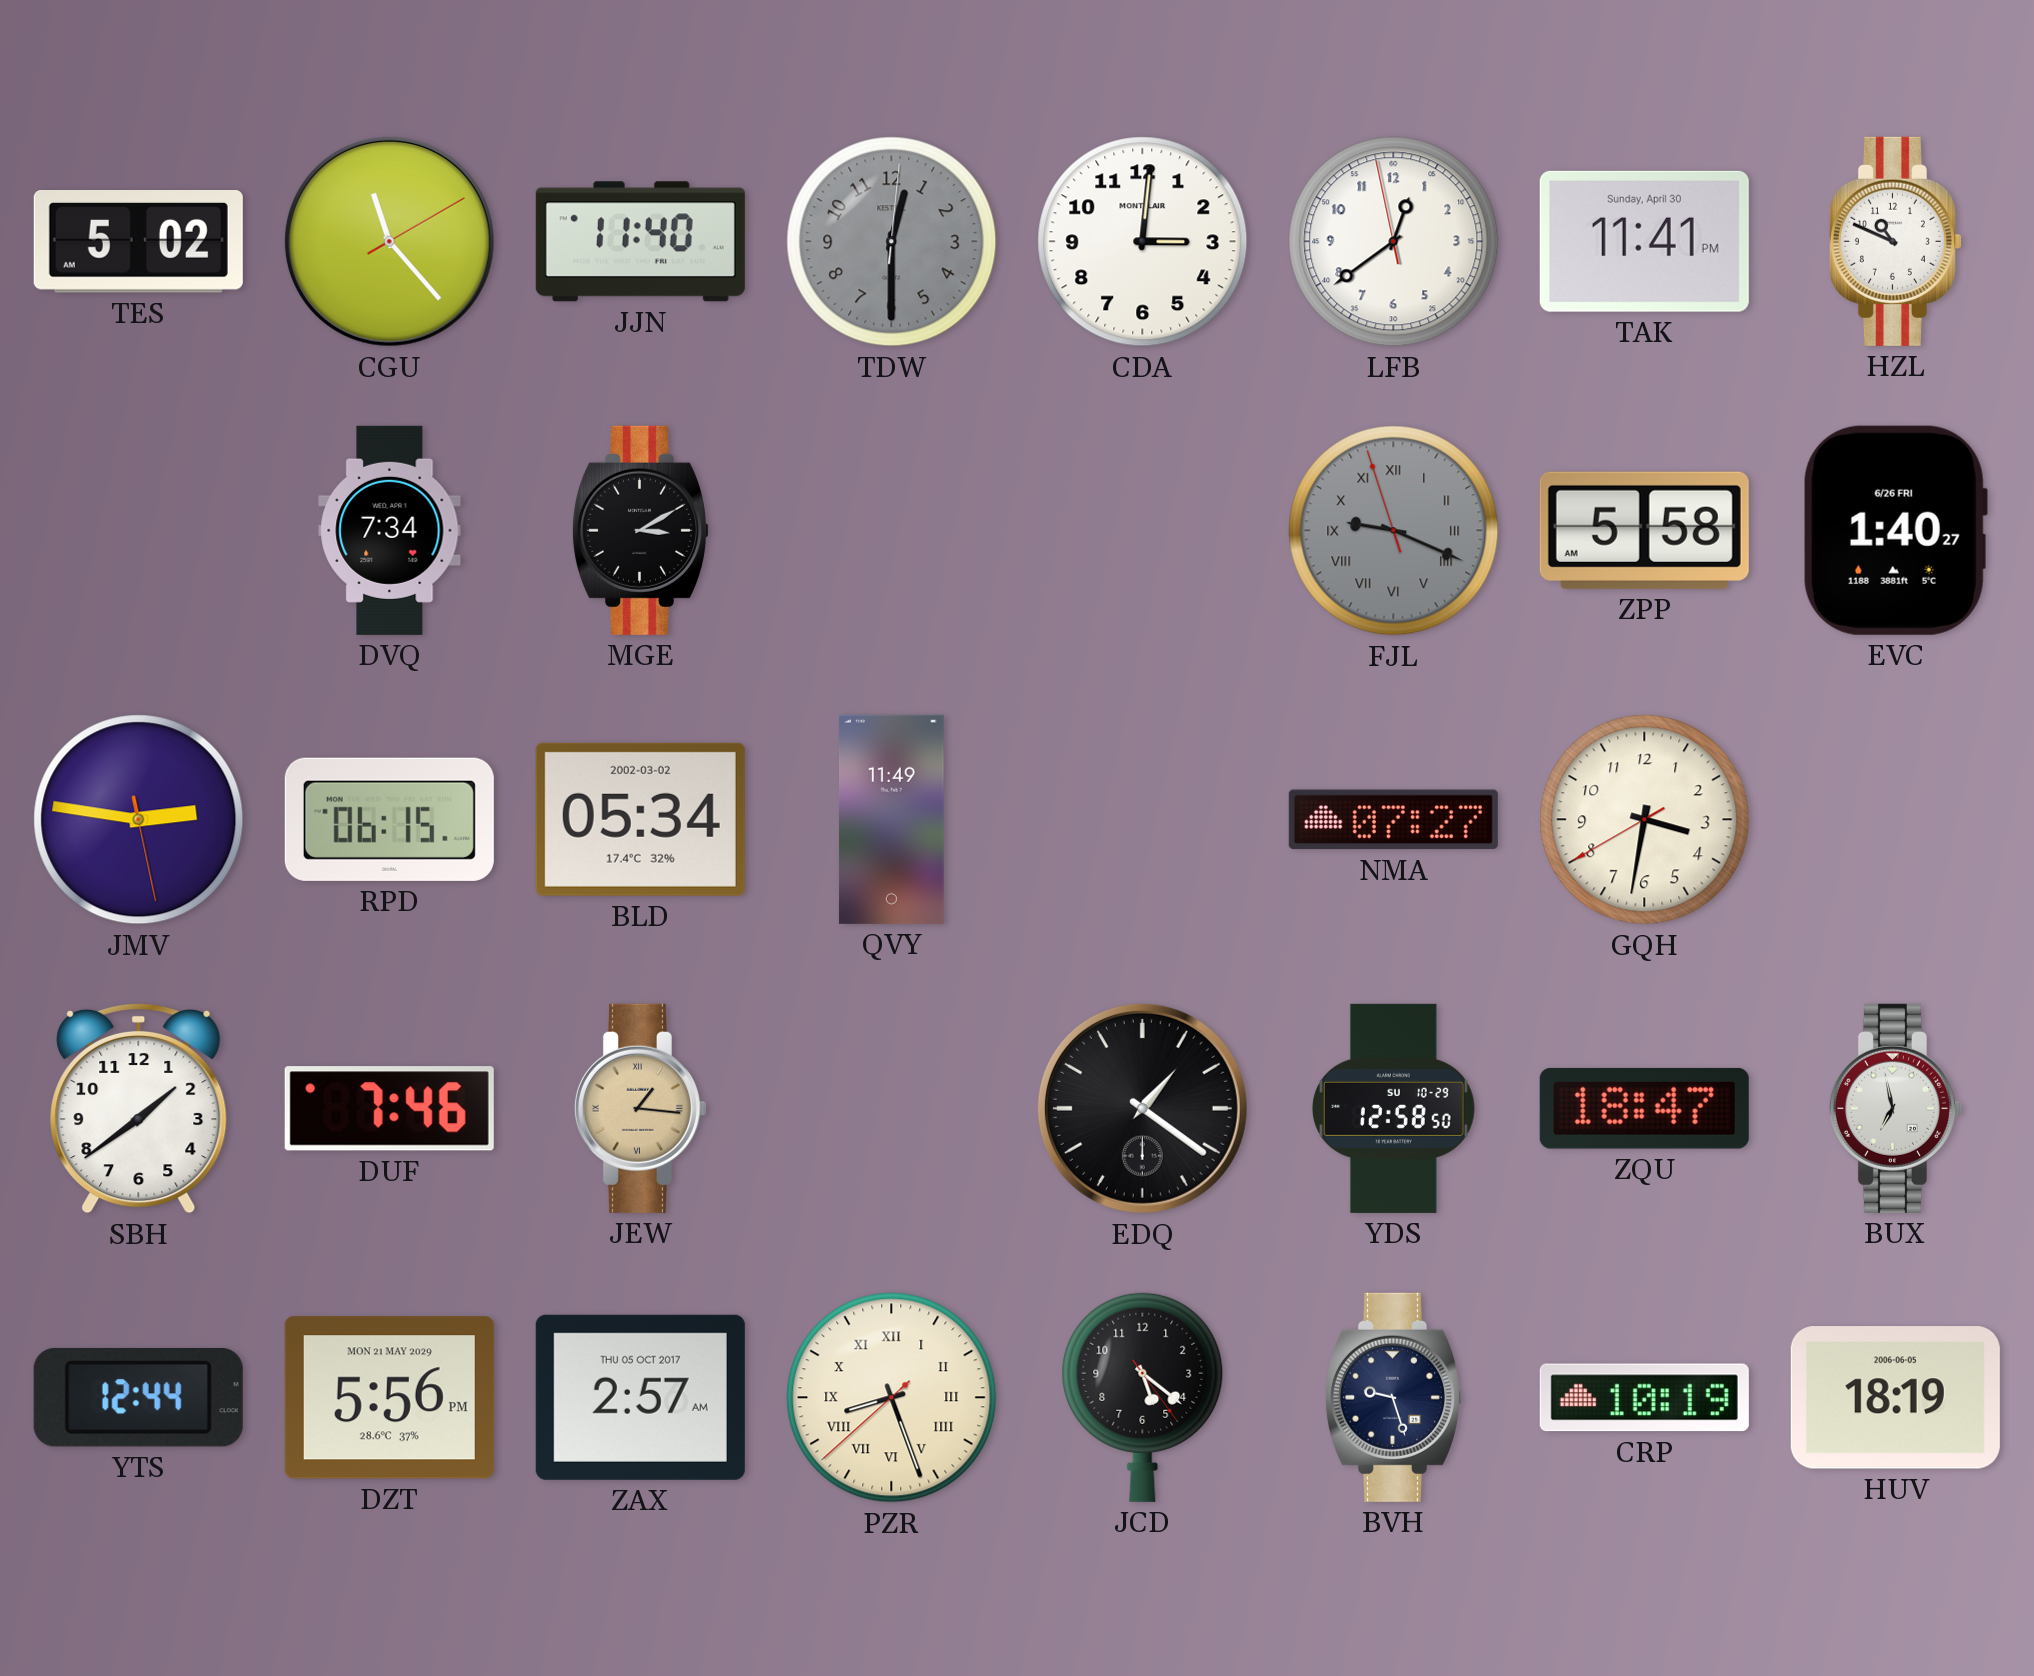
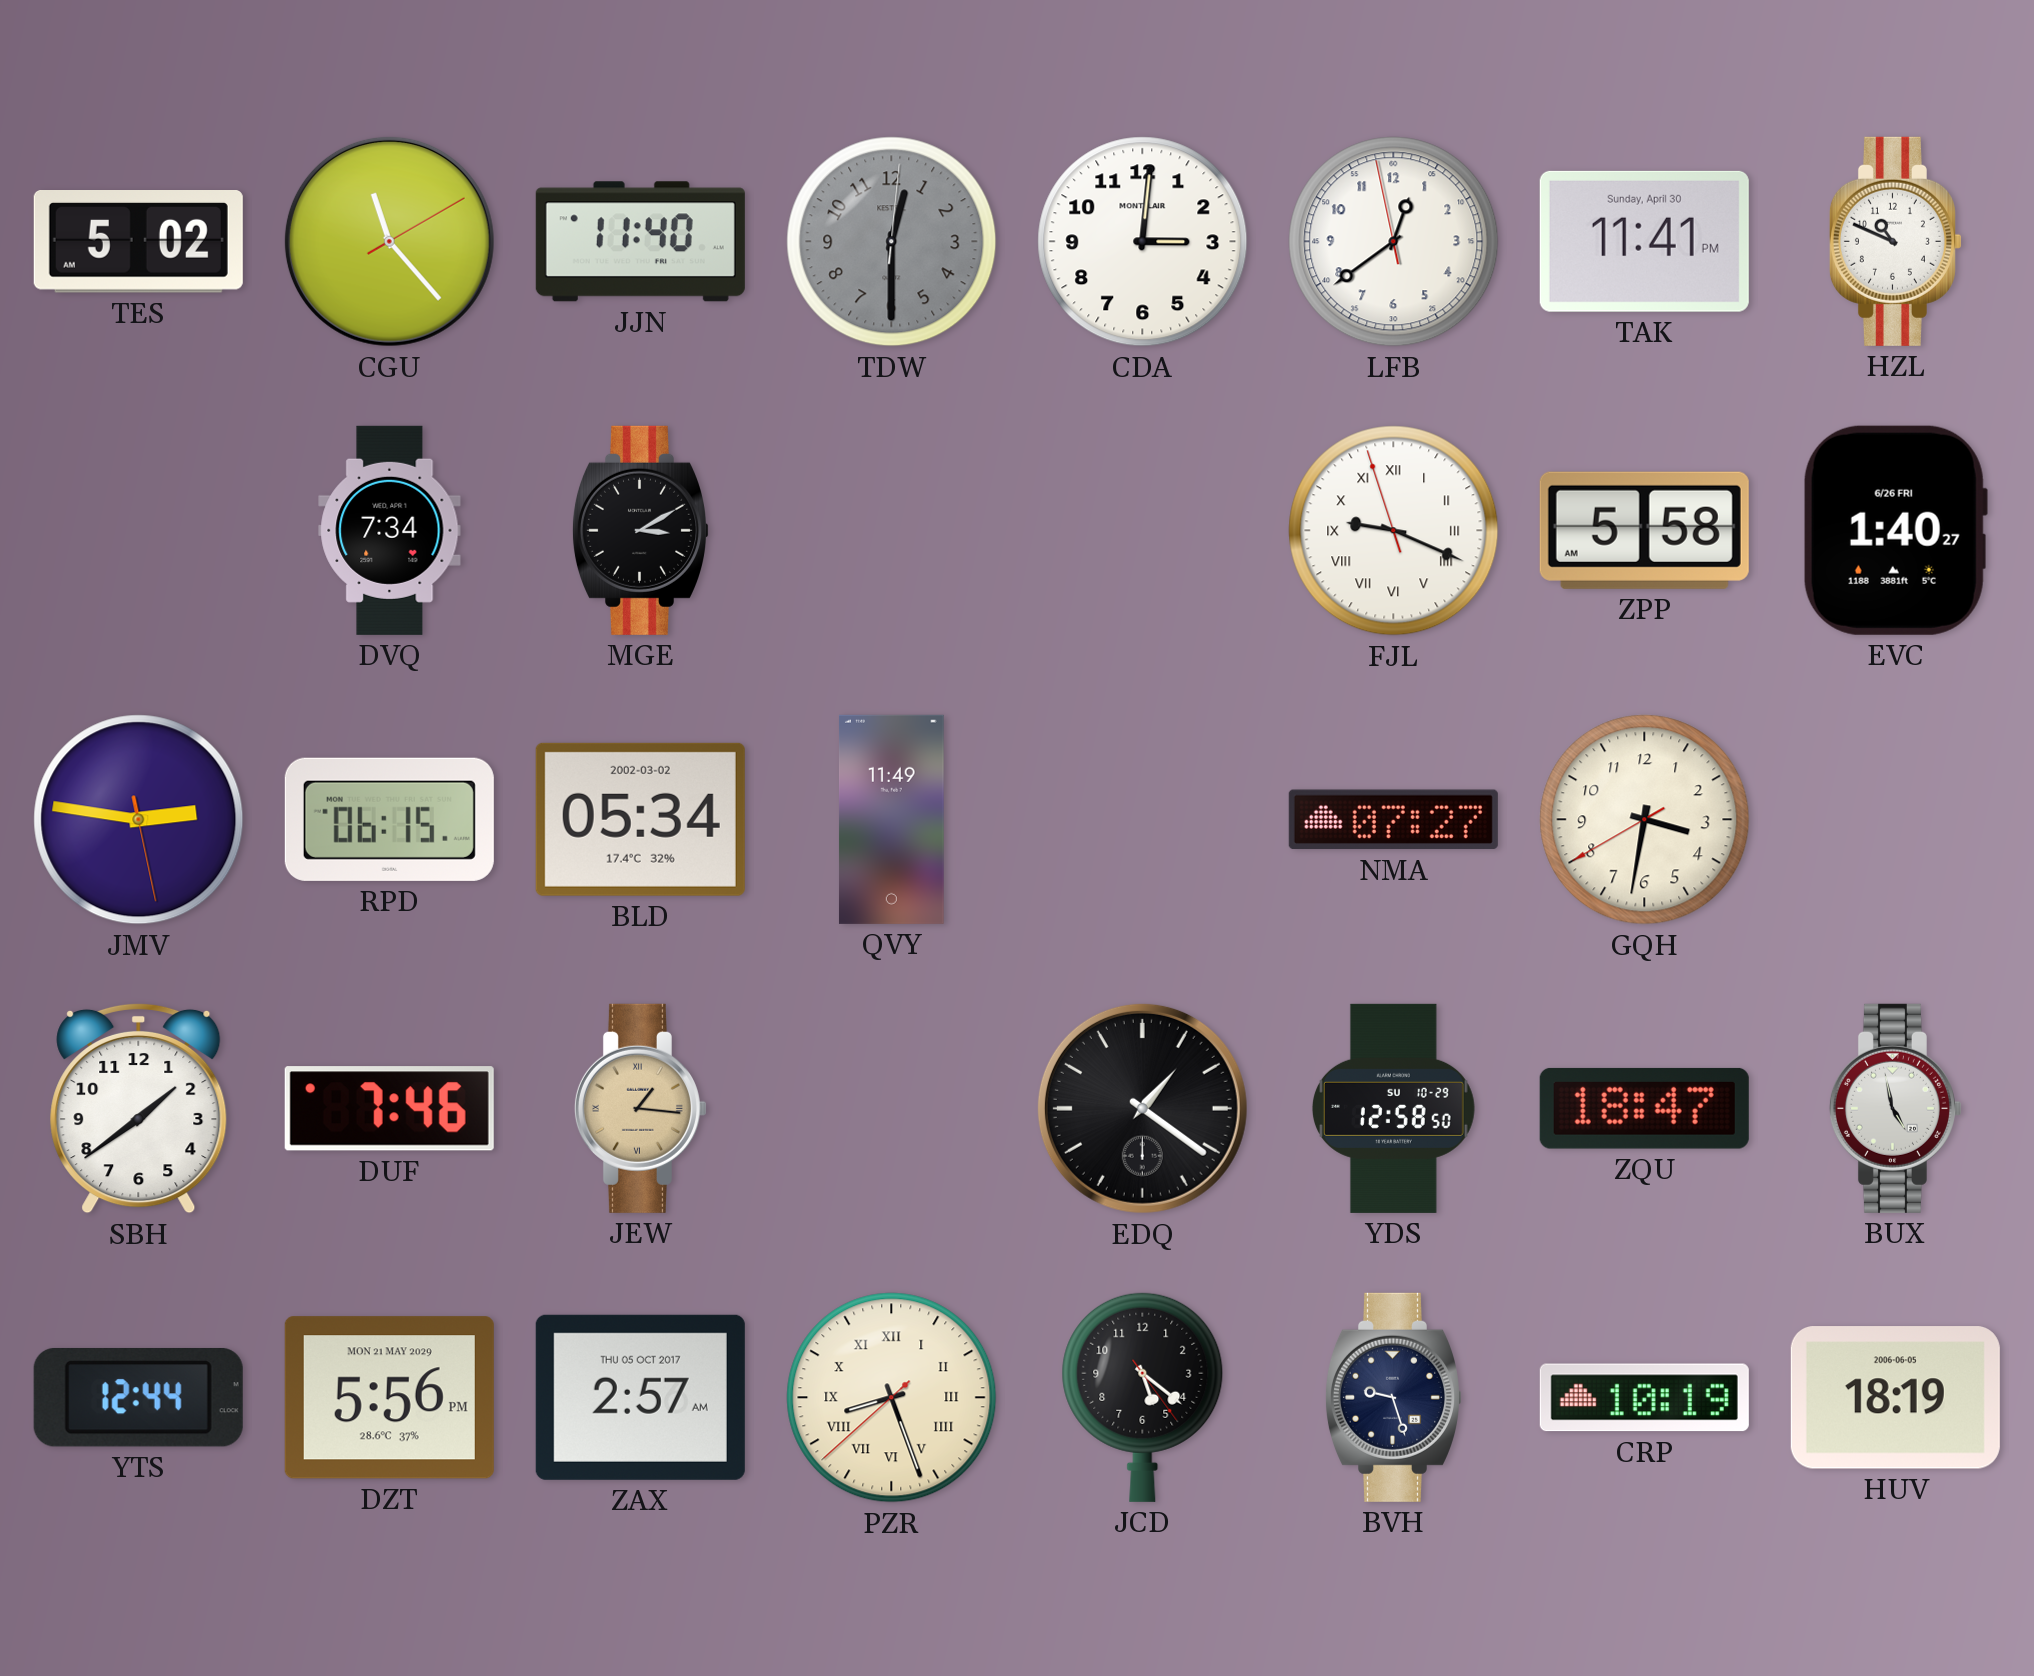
FJL dial: grey -> white (1394, 531)
BUX: 6:58 -> 4:58 (1895, 1108)
